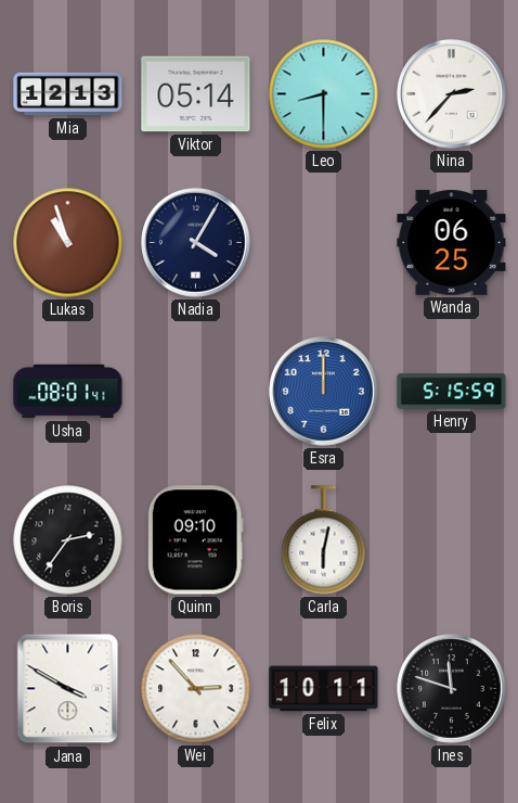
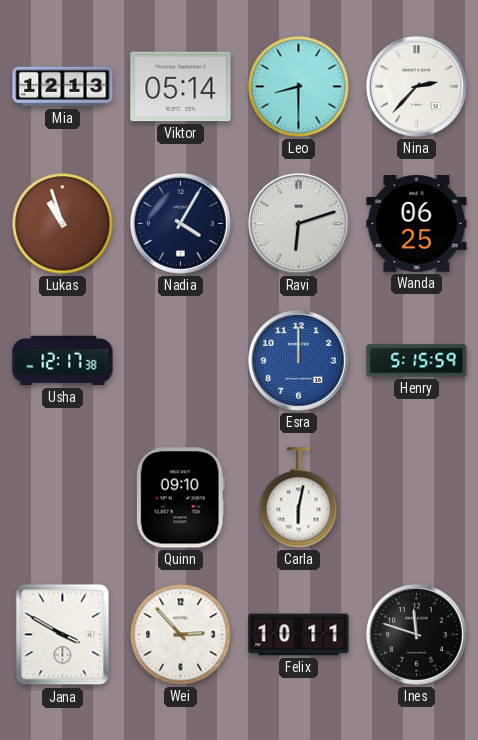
Ravi: none -> 6:12 (299, 224)
Usha: 08:01 -> 12:17 (63, 361)
Boris: 2:36 -> none (68, 540)
